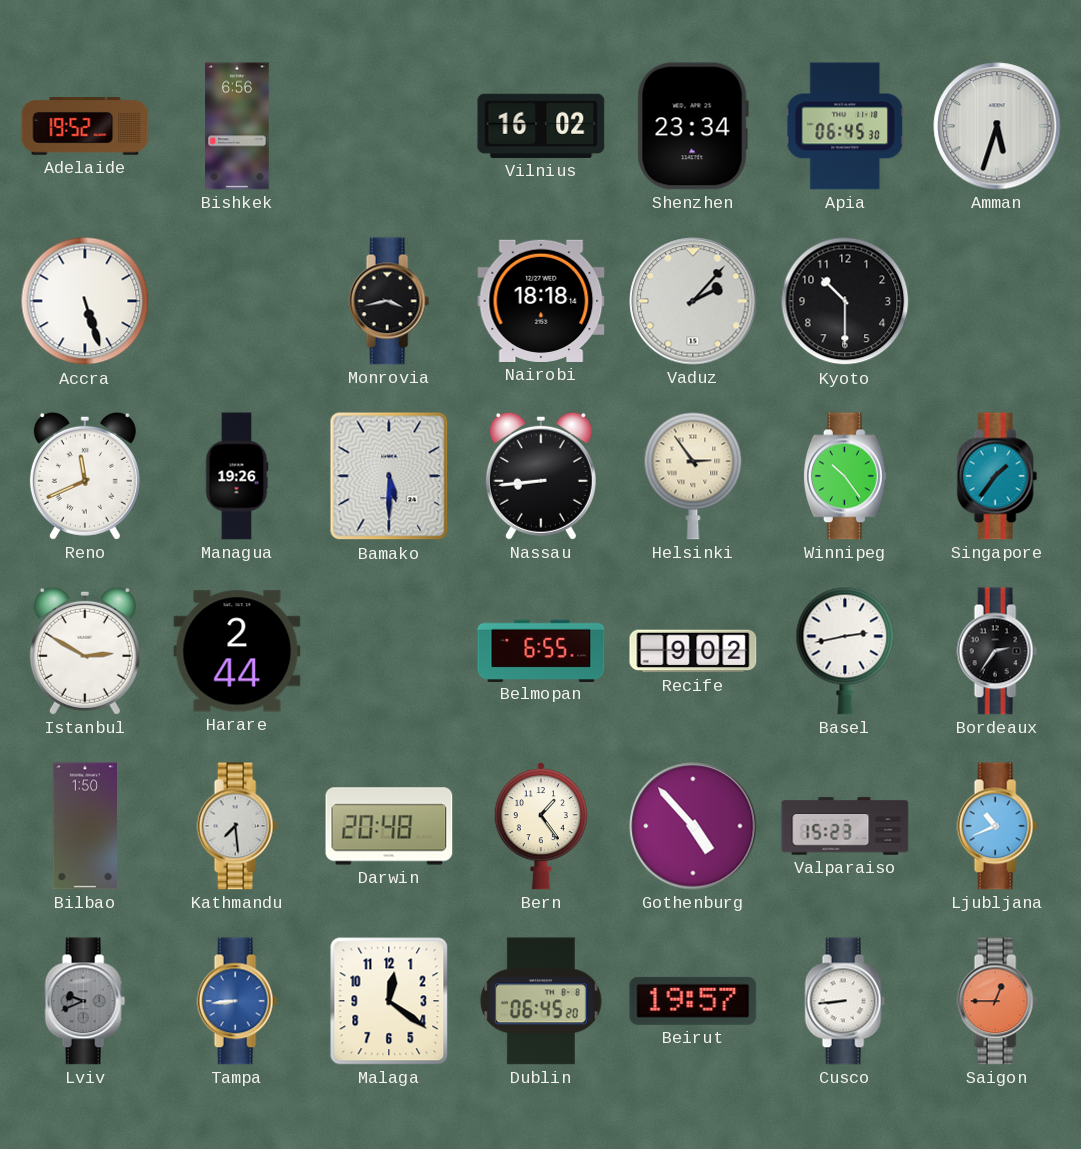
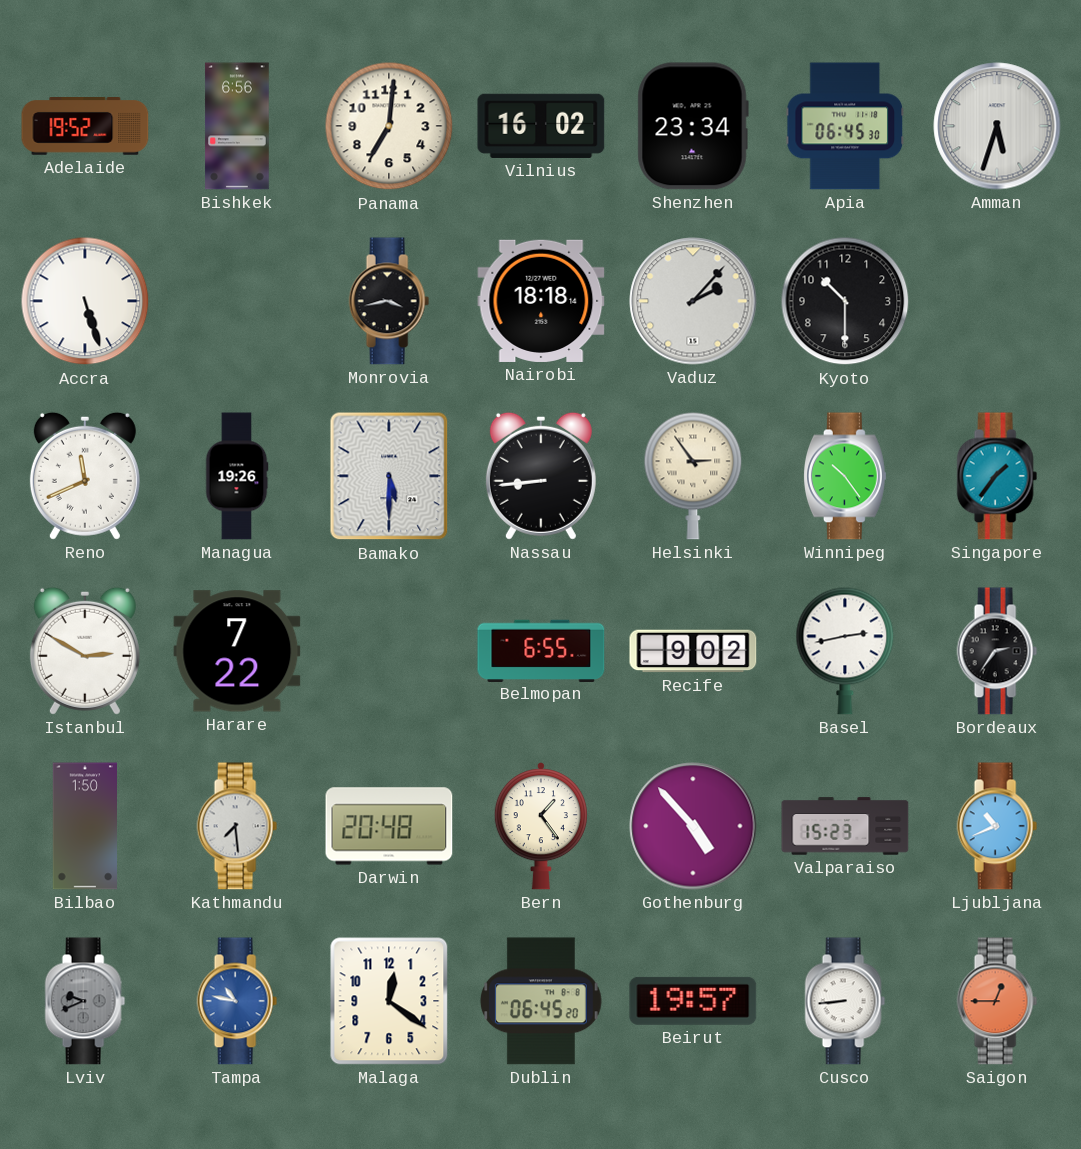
Panama: none -> 7:01 (389, 126)
Harare: 2:44 -> 7:22 (237, 651)
Tampa: 8:44 -> 10:47 (237, 1001)
